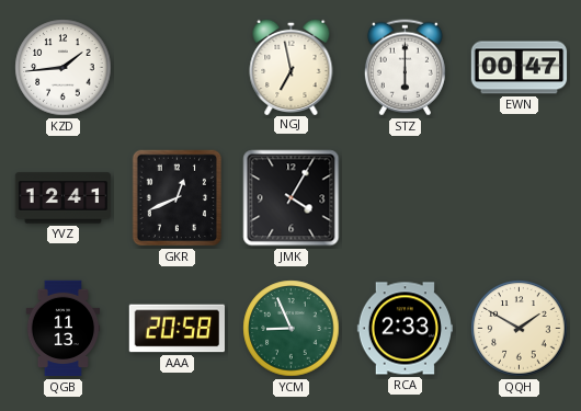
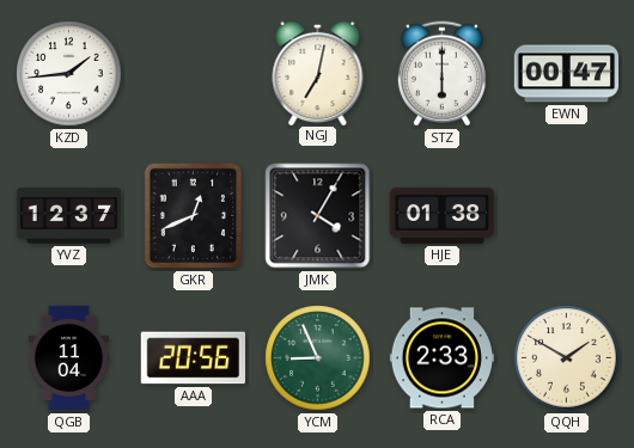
NGJ: 6:58 -> 7:02 (318, 72)
YVZ: 12:41 -> 12:37 (69, 216)
HJE: none -> 01:38 (441, 215)
QGB: 11:13 -> 11:04 (69, 358)
AAA: 20:58 -> 20:56 (193, 358)
